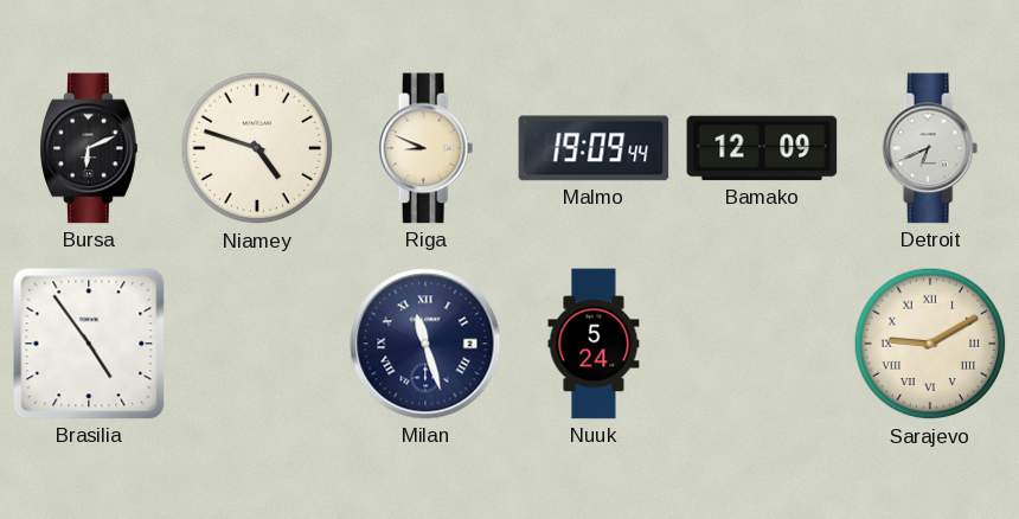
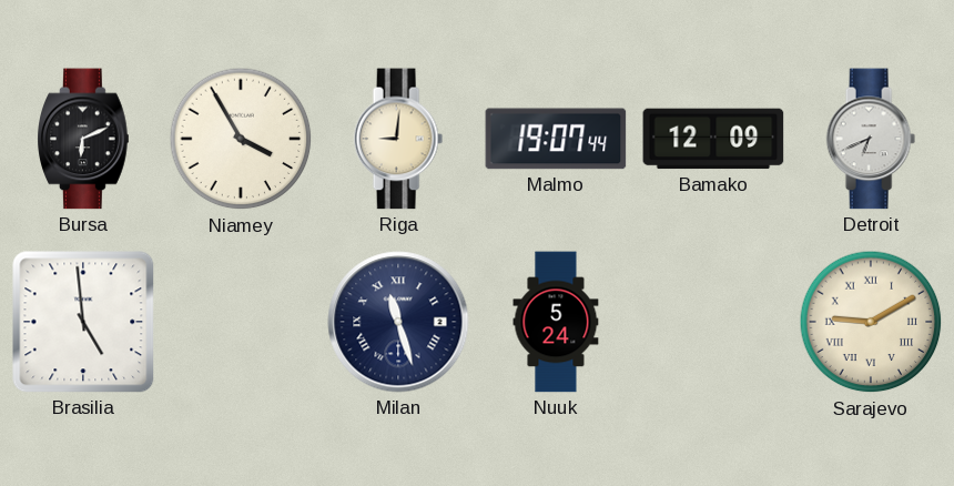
Niamey: 4:48 -> 3:55 (241, 139)
Riga: 8:49 -> 9:01 (398, 139)
Malmo: 19:09 -> 19:07 (556, 139)
Brasilia: 4:54 -> 4:59 (83, 322)
